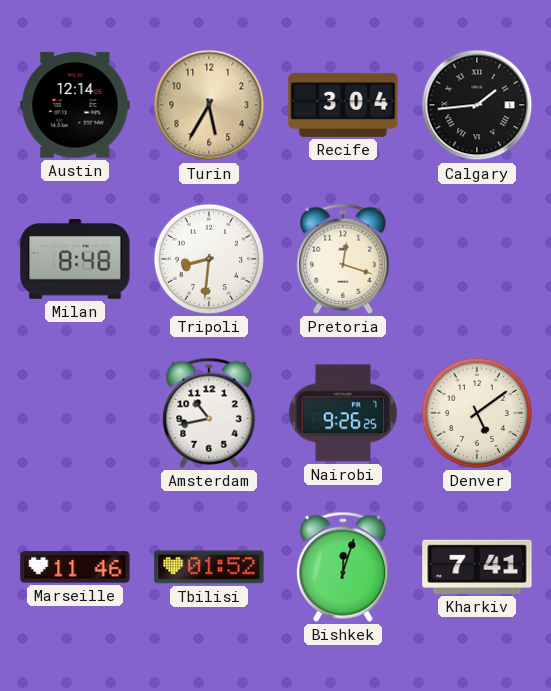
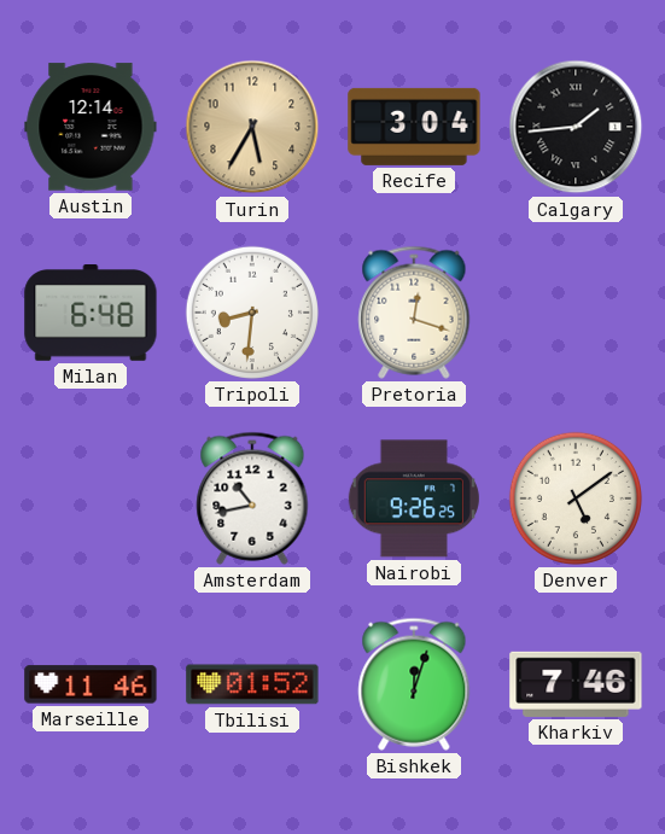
Milan: 8:48 -> 6:48 (91, 314)
Kharkiv: 7:41 -> 7:46 (576, 684)
